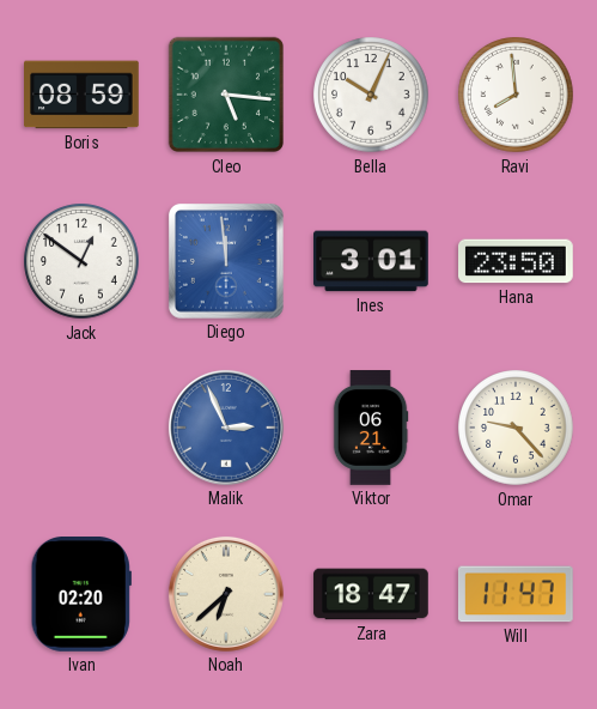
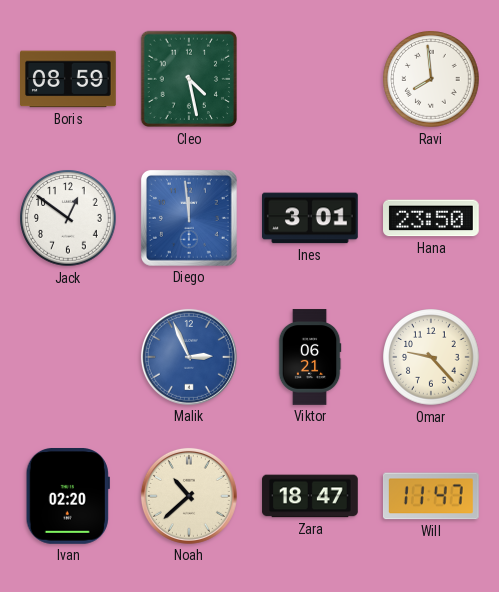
Cleo: 5:16 -> 4:28 (189, 79)
Bella: 10:04 -> none (371, 95)
Noah: 6:38 -> 10:38 (189, 496)
